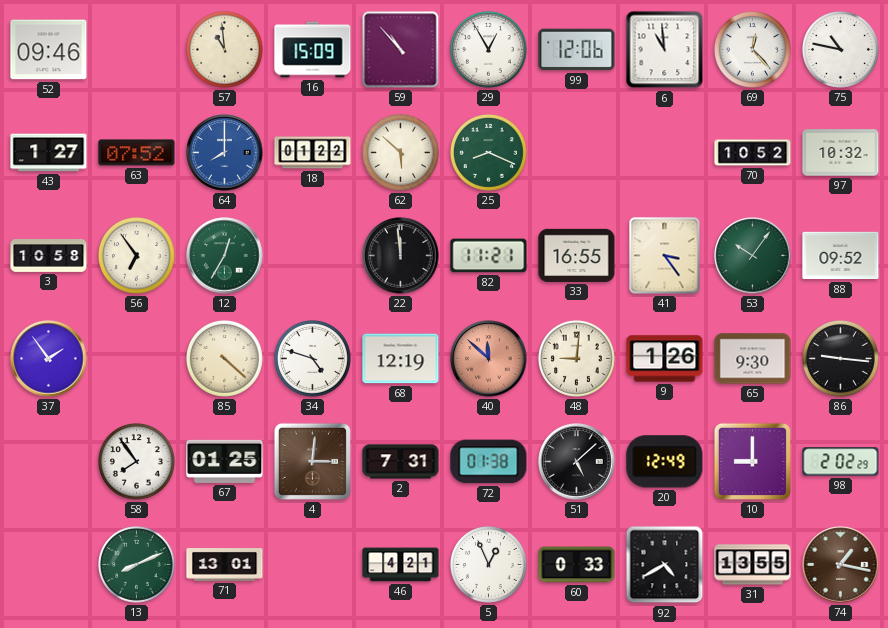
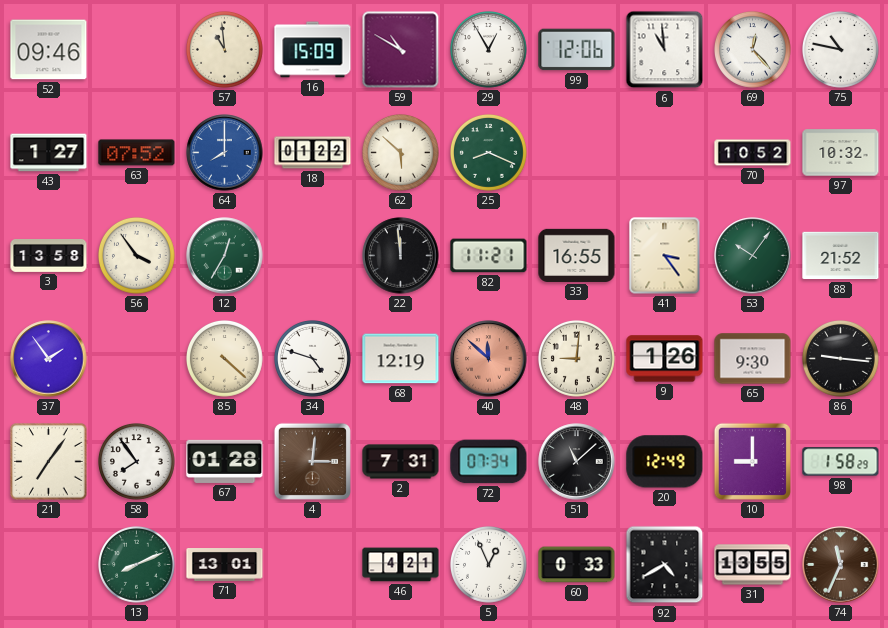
59: 10:53 -> 10:50 (401, 50)
3: 10:58 -> 13:58 (49, 256)
56: 6:54 -> 3:54 (137, 256)
88: 09:52 -> 21:52 (841, 256)
21: none -> 7:06 (49, 462)
67: 01:25 -> 01:28 (225, 461)
72: 01:38 -> 07:34 (489, 462)
51: 5:08 -> 11:08 (577, 462)
98: 2:02 -> 1:58 (841, 462)
74: 1:17 -> 11:34 (841, 565)
